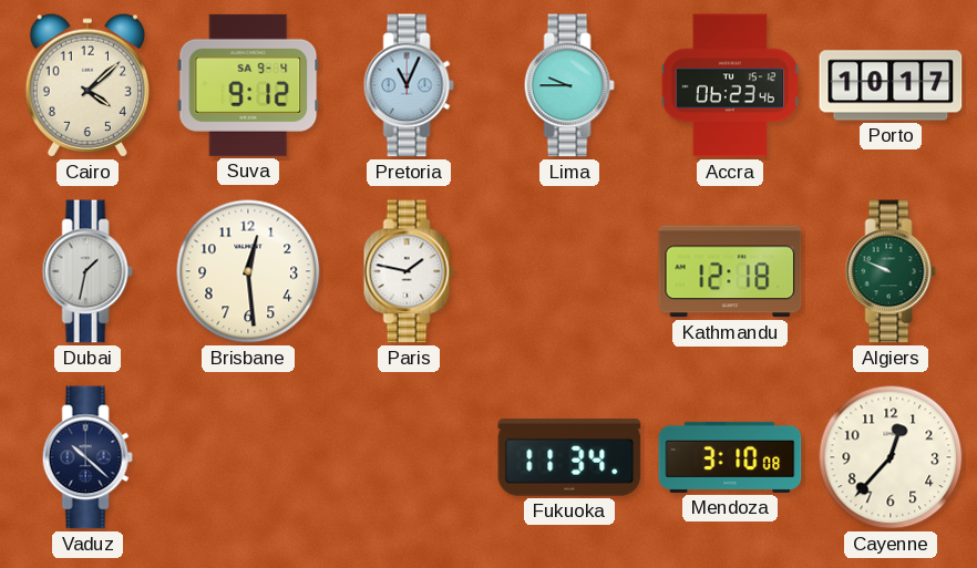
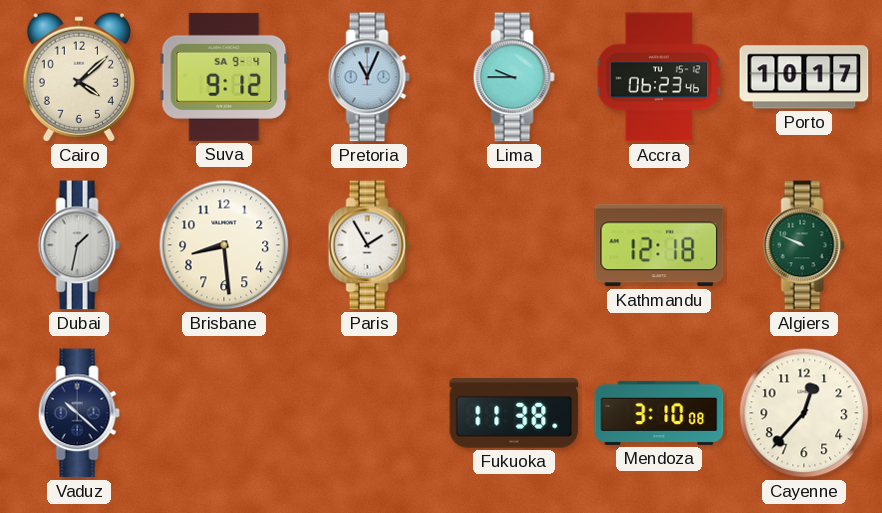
Brisbane: 12:29 -> 8:29 (224, 245)
Paris: 1:47 -> 1:55 (369, 245)
Fukuoka: 11:34 -> 11:38 (514, 413)
